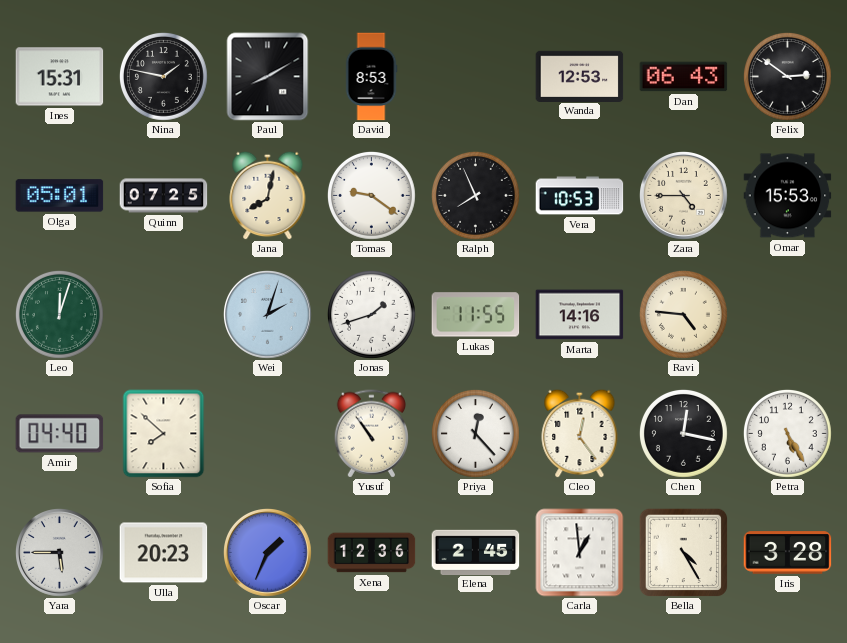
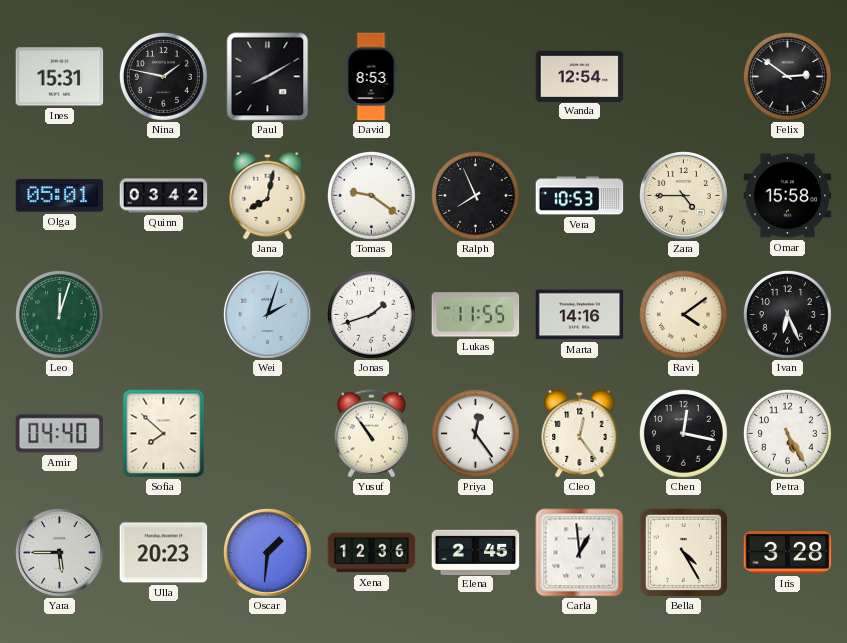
Wanda: 12:53 -> 12:54 (580, 76)
Dan: 06:43 -> none (684, 77)
Quinn: 07:25 -> 03:42 (164, 196)
Omar: 15:53 -> 15:58 (788, 196)
Ravi: 4:46 -> 4:09 (683, 314)
Ivan: none -> 6:26 (787, 314)
Priya: 12:23 -> 12:24 (475, 433)
Oscar: 1:34 -> 1:31 (268, 553)
